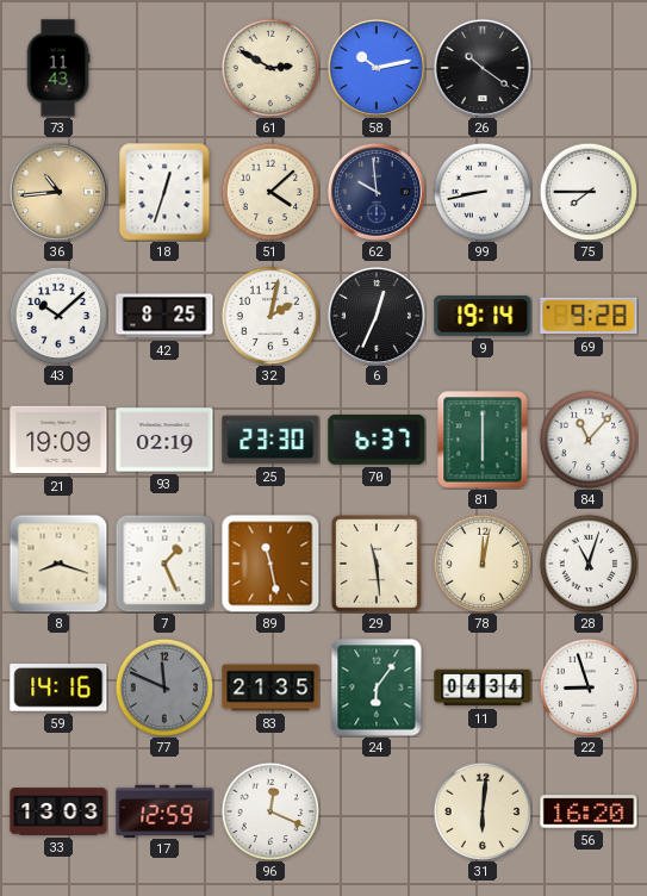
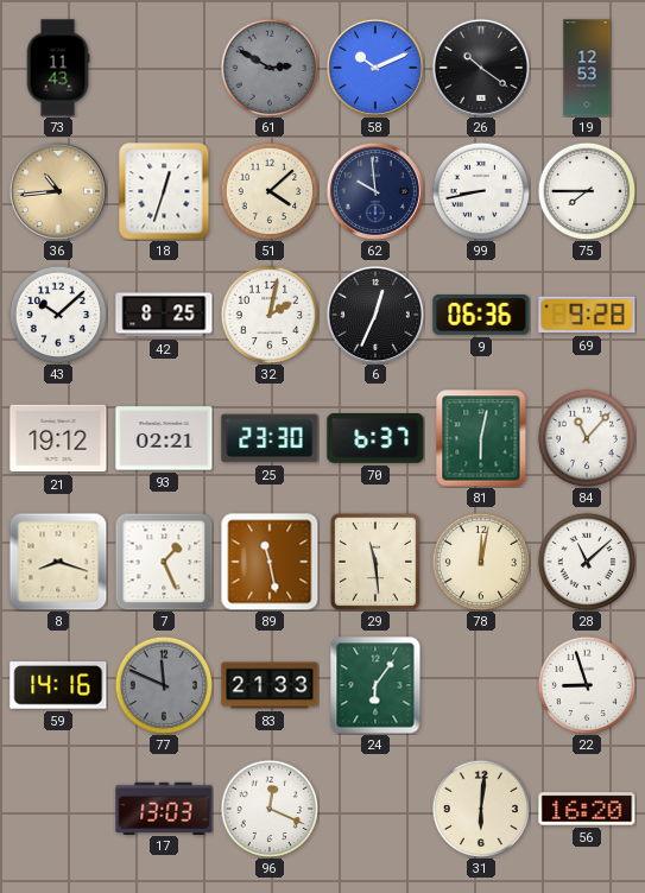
61 dial: cream -> grey (270, 68)
58: 10:13 -> 10:11 (375, 68)
19: none -> 12:53 (587, 68)
9: 19:14 -> 06:36 (481, 316)
21: 19:09 -> 19:12 (58, 438)
93: 02:19 -> 02:21 (164, 438)
81: 6:00 -> 6:02 (481, 438)
28: 11:03 -> 11:08 (587, 562)
83: 21:35 -> 21:33 (270, 685)
11: 04:34 -> none (483, 687)
33: 13:03 -> none (58, 811)
17: 12:59 -> 13:03 (164, 807)
